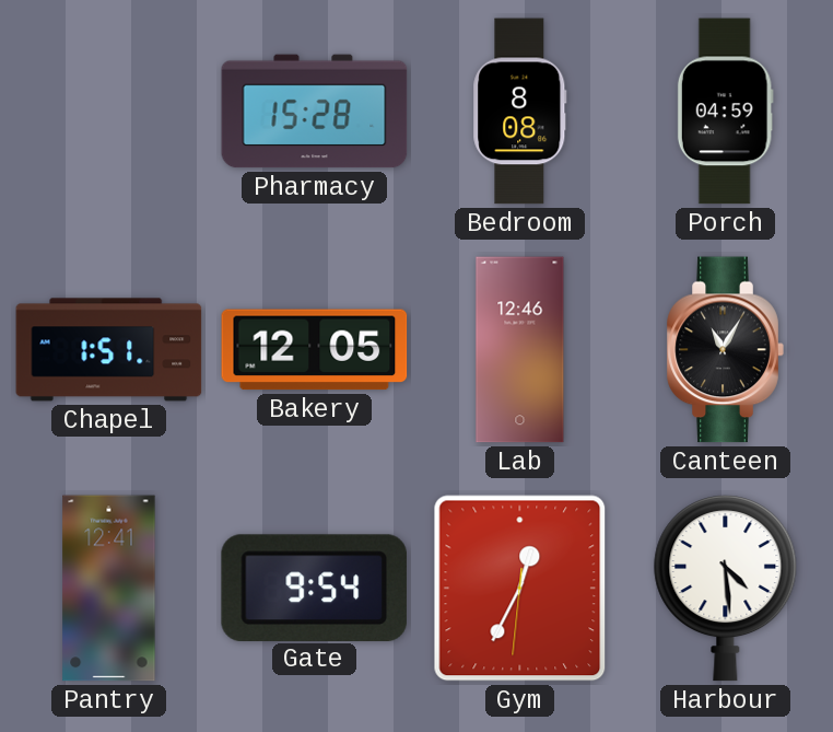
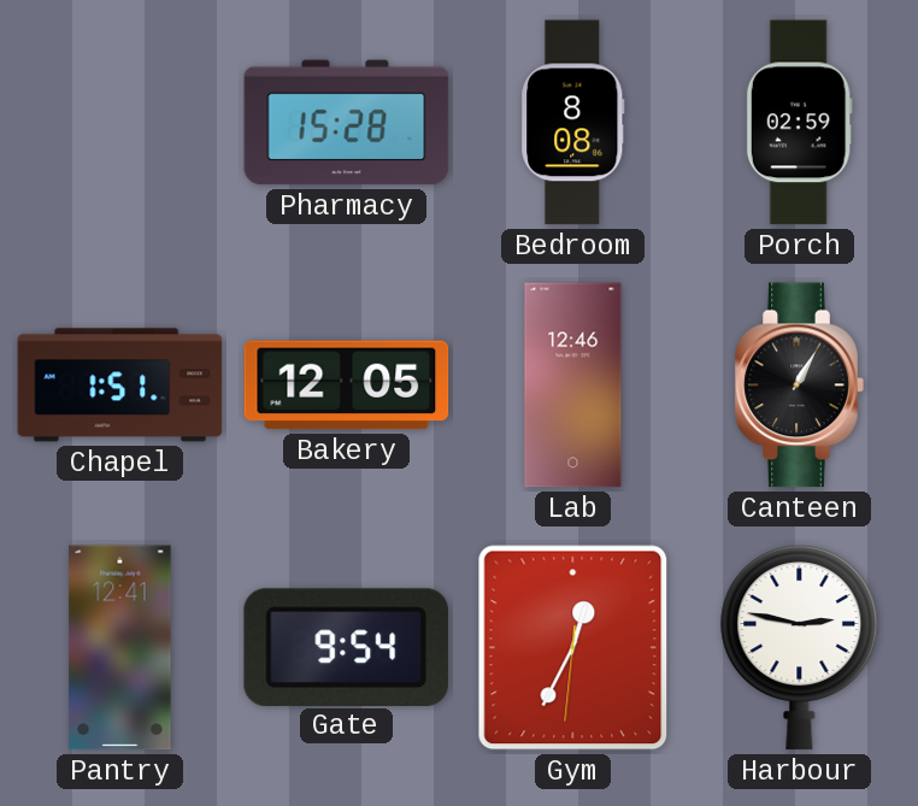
Porch: 04:59 -> 02:59 (799, 123)
Canteen: 11:05 -> 1:05 (799, 386)
Harbour: 4:29 -> 2:47 (800, 648)
